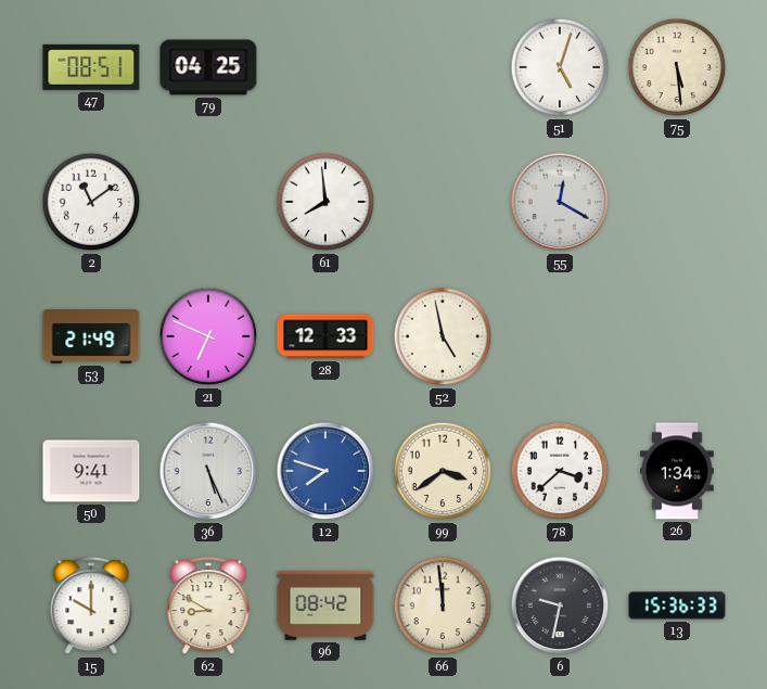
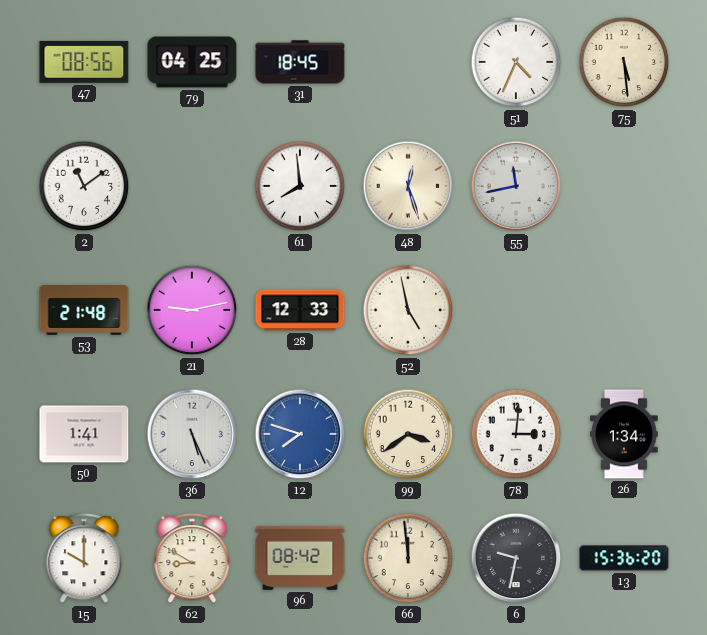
47: 08:51 -> 08:56 (84, 62)
31: none -> 18:45 (300, 62)
51: 5:03 -> 4:34 (516, 62)
48: none -> 12:27 (408, 186)
55: 12:20 -> 11:43 (516, 186)
53: 21:49 -> 21:48 (84, 310)
21: 6:49 -> 9:13 (192, 310)
50: 9:41 -> 1:41 (84, 434)
78: 3:38 -> 3:01 (516, 434)
13: 15:36:33 -> 15:36:20 (624, 558)
